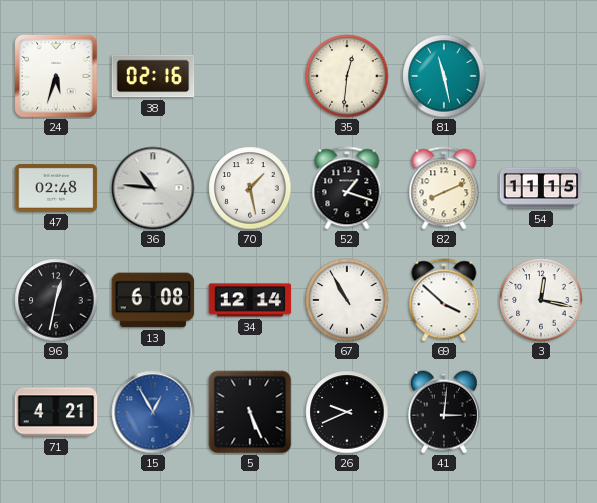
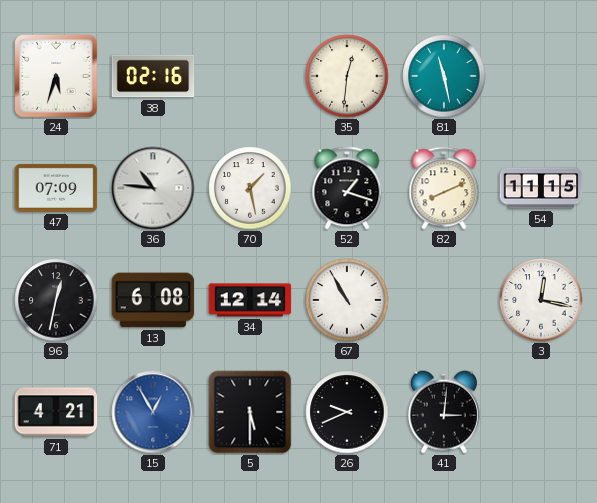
47: 02:48 -> 07:09 (56, 188)
69: 3:52 -> none (444, 300)
5: 5:26 -> 5:30 (250, 412)
